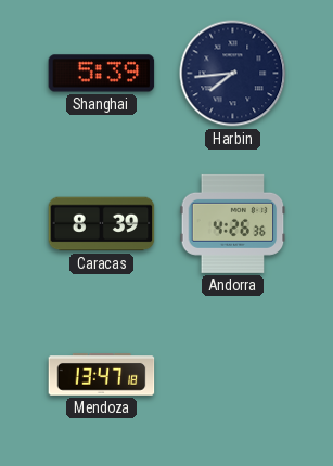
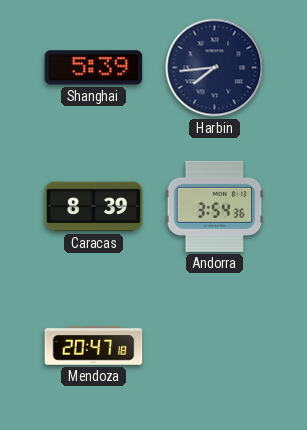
Andorra: 4:26 -> 3:54 (215, 206)
Mendoza: 13:47 -> 20:47 (94, 346)
